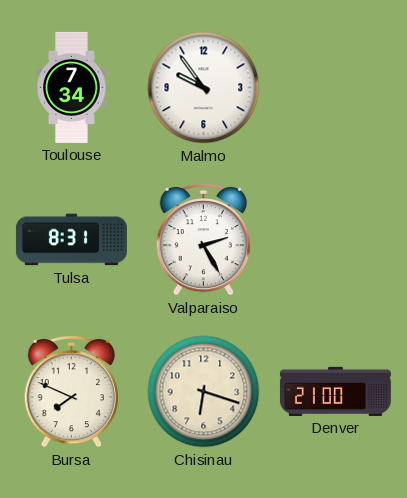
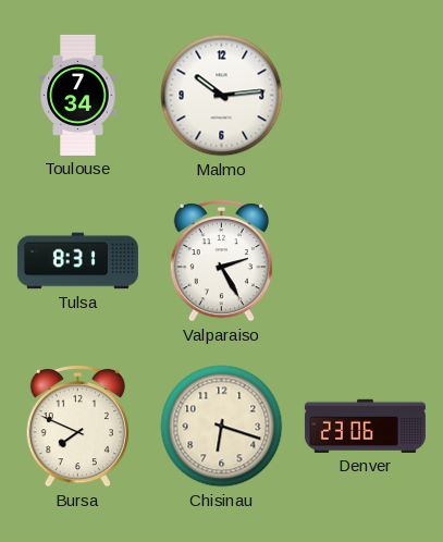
Malmo: 9:54 -> 10:14 (222, 96)
Denver: 21:00 -> 23:06 (365, 426)
